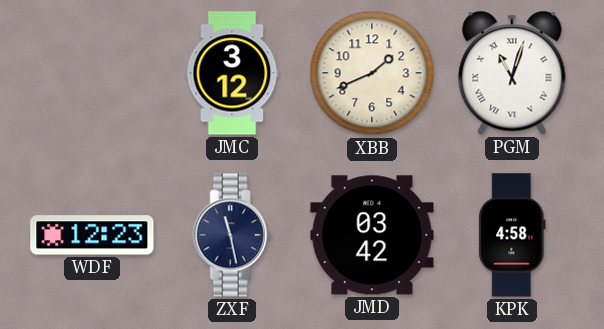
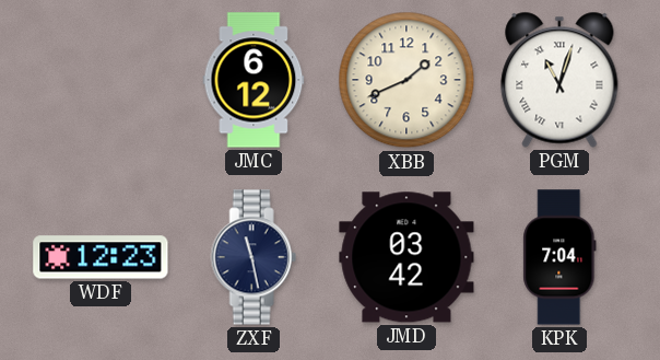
JMC: 3:12 -> 6:12 (254, 80)
KPK: 4:58 -> 7:04 (559, 257)
